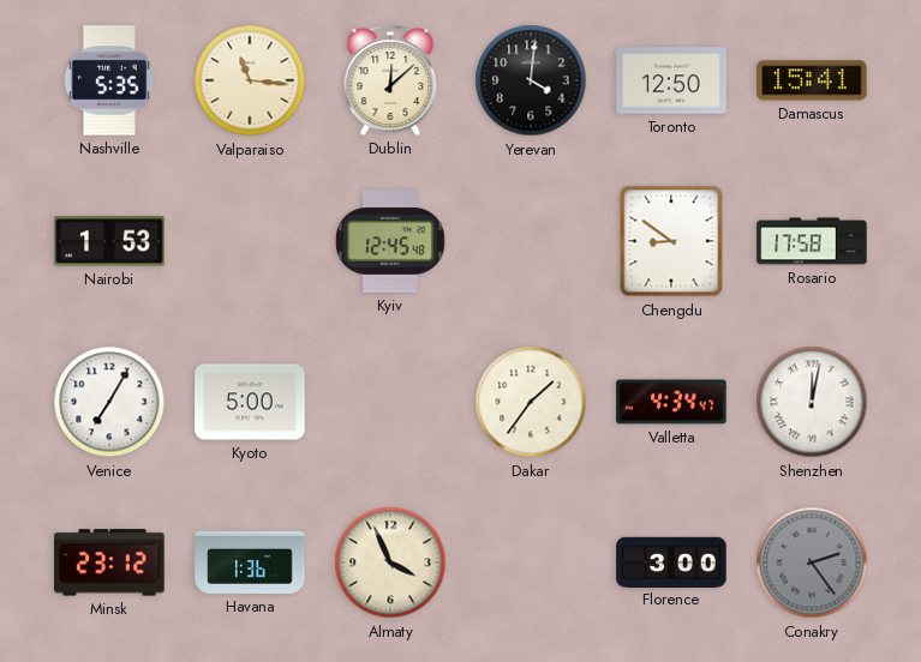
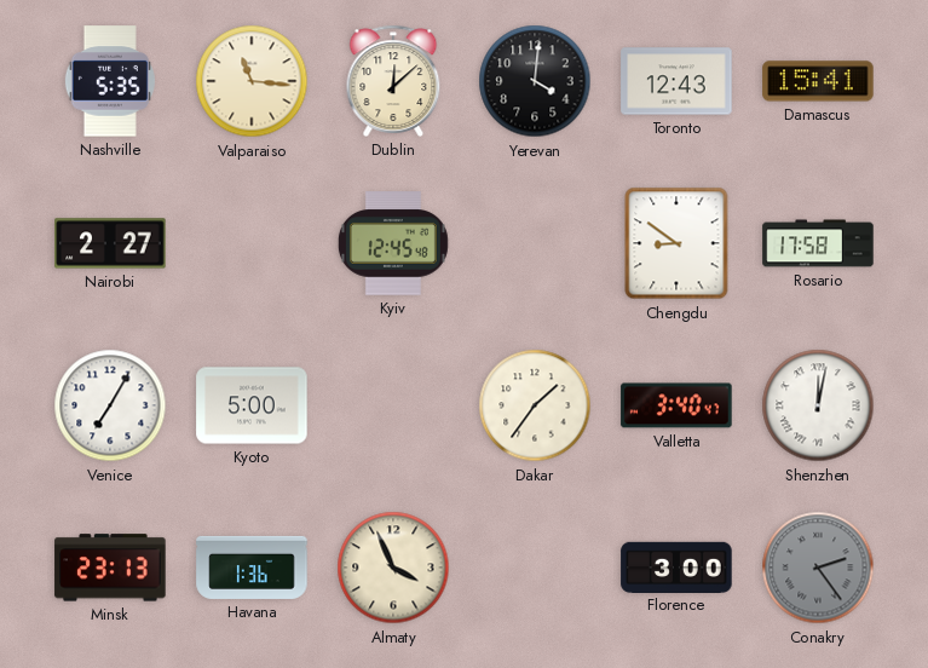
Toronto: 12:50 -> 12:43 (676, 81)
Nairobi: 1:53 -> 2:27 (110, 243)
Valletta: 4:34 -> 3:40 (676, 405)
Minsk: 23:12 -> 23:13 (110, 568)
